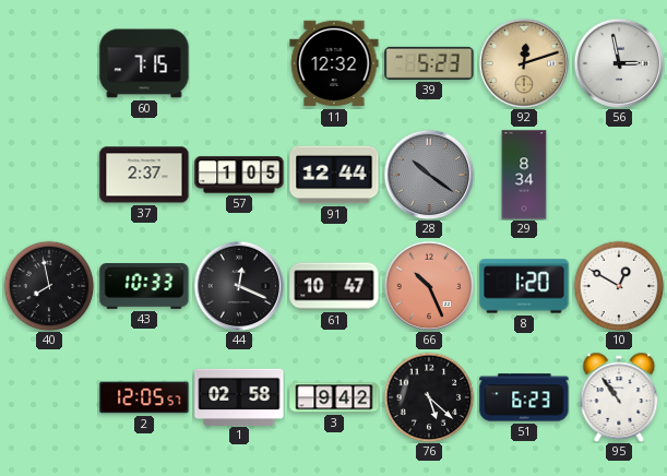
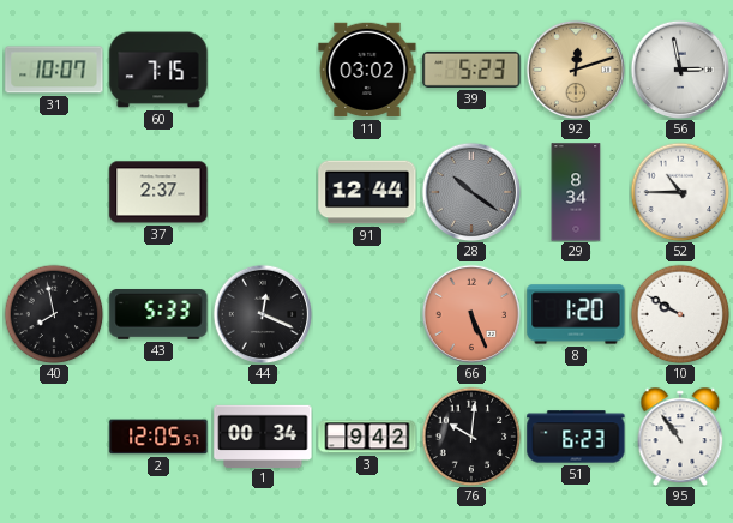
31: none -> 10:07 (54, 70)
11: 12:32 -> 03:02 (367, 70)
57: 1:05 -> none (239, 175)
52: none -> 10:45 (680, 192)
43: 10:33 -> 5:33 (158, 315)
61: 10:47 -> none (334, 286)
66: 10:26 -> 5:26 (471, 314)
10: 12:50 -> 9:50 (680, 314)
1: 02:58 -> 00:34 (263, 435)
76: 5:22 -> 10:01 (471, 437)
